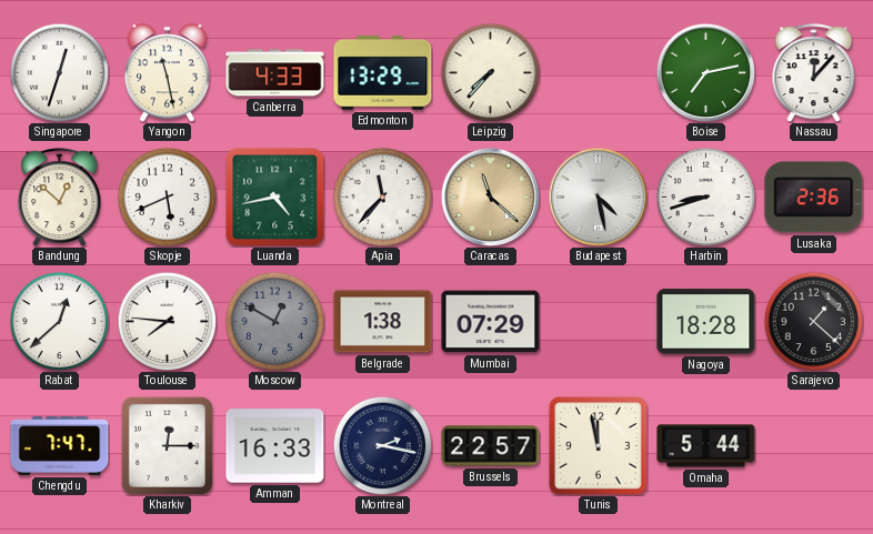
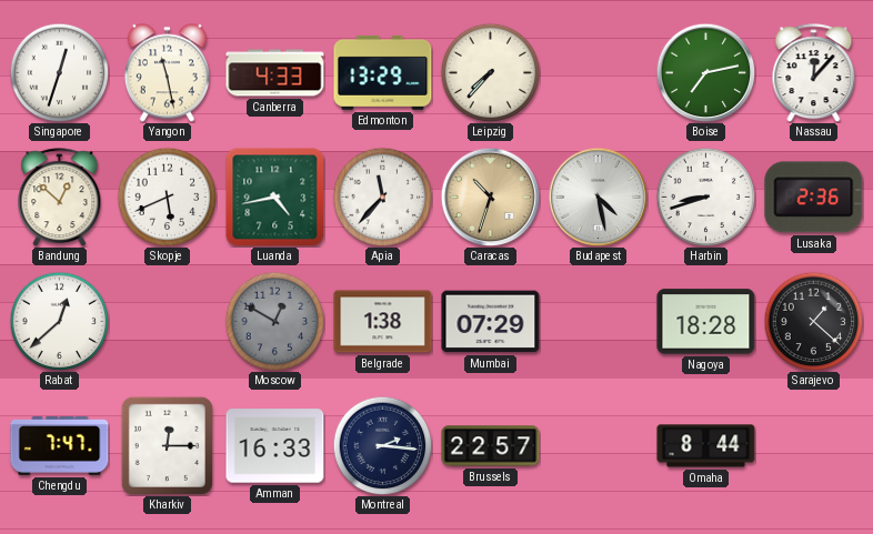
Caracas: 11:22 -> 10:33 (490, 197)
Toulouse: 7:46 -> none (167, 321)
Montreal: 2:17 -> 2:16 (382, 445)
Tunis: 11:58 -> none (599, 446)
Omaha: 5:44 -> 8:44 (706, 446)
